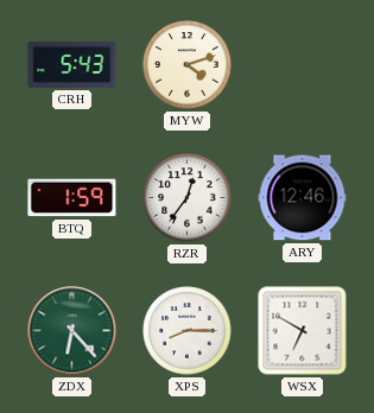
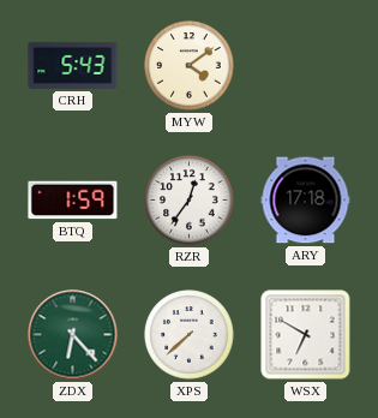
MYW: 4:12 -> 4:09 (190, 66)
ARY: 12:46 -> 17:18 (306, 201)
XPS: 8:15 -> 7:38 (190, 335)
